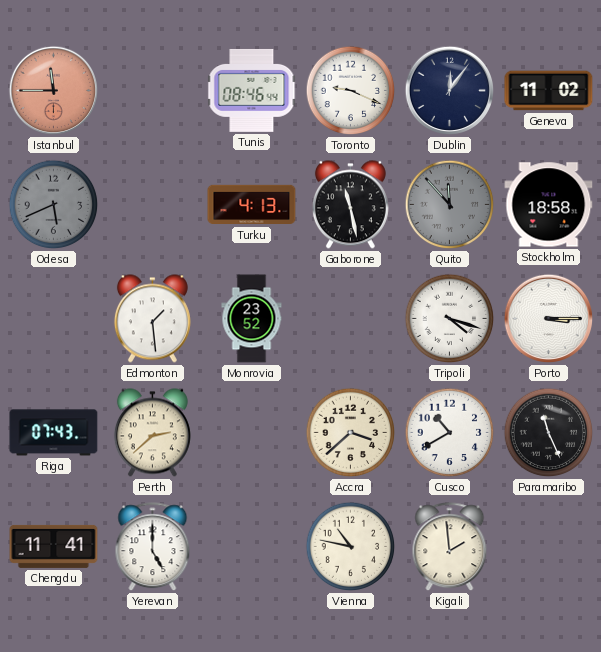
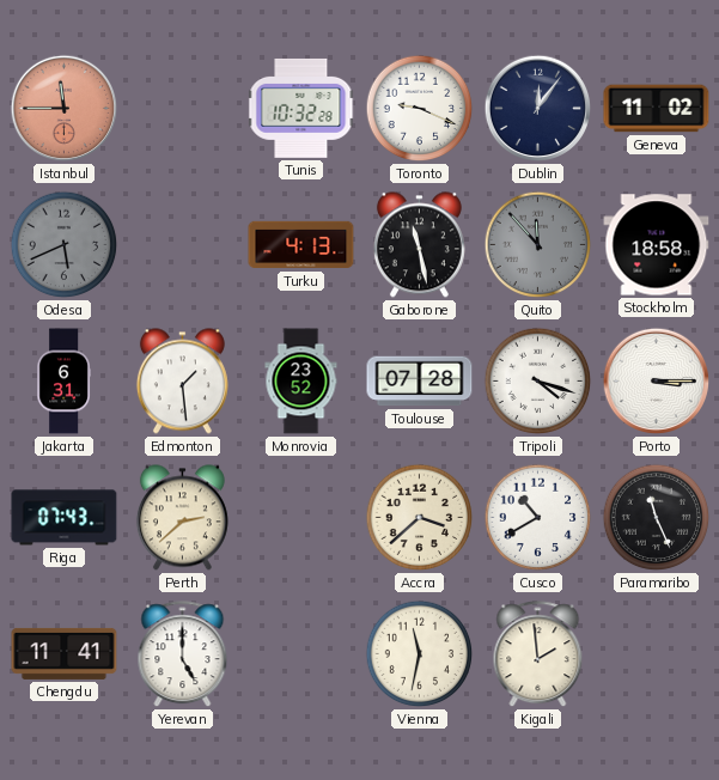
Tunis: 08:46 -> 10:32 (301, 108)
Jakarta: none -> 6:31 (63, 382)
Toulouse: none -> 07:28 (420, 382)
Vienna: 10:47 -> 11:32 (420, 654)
